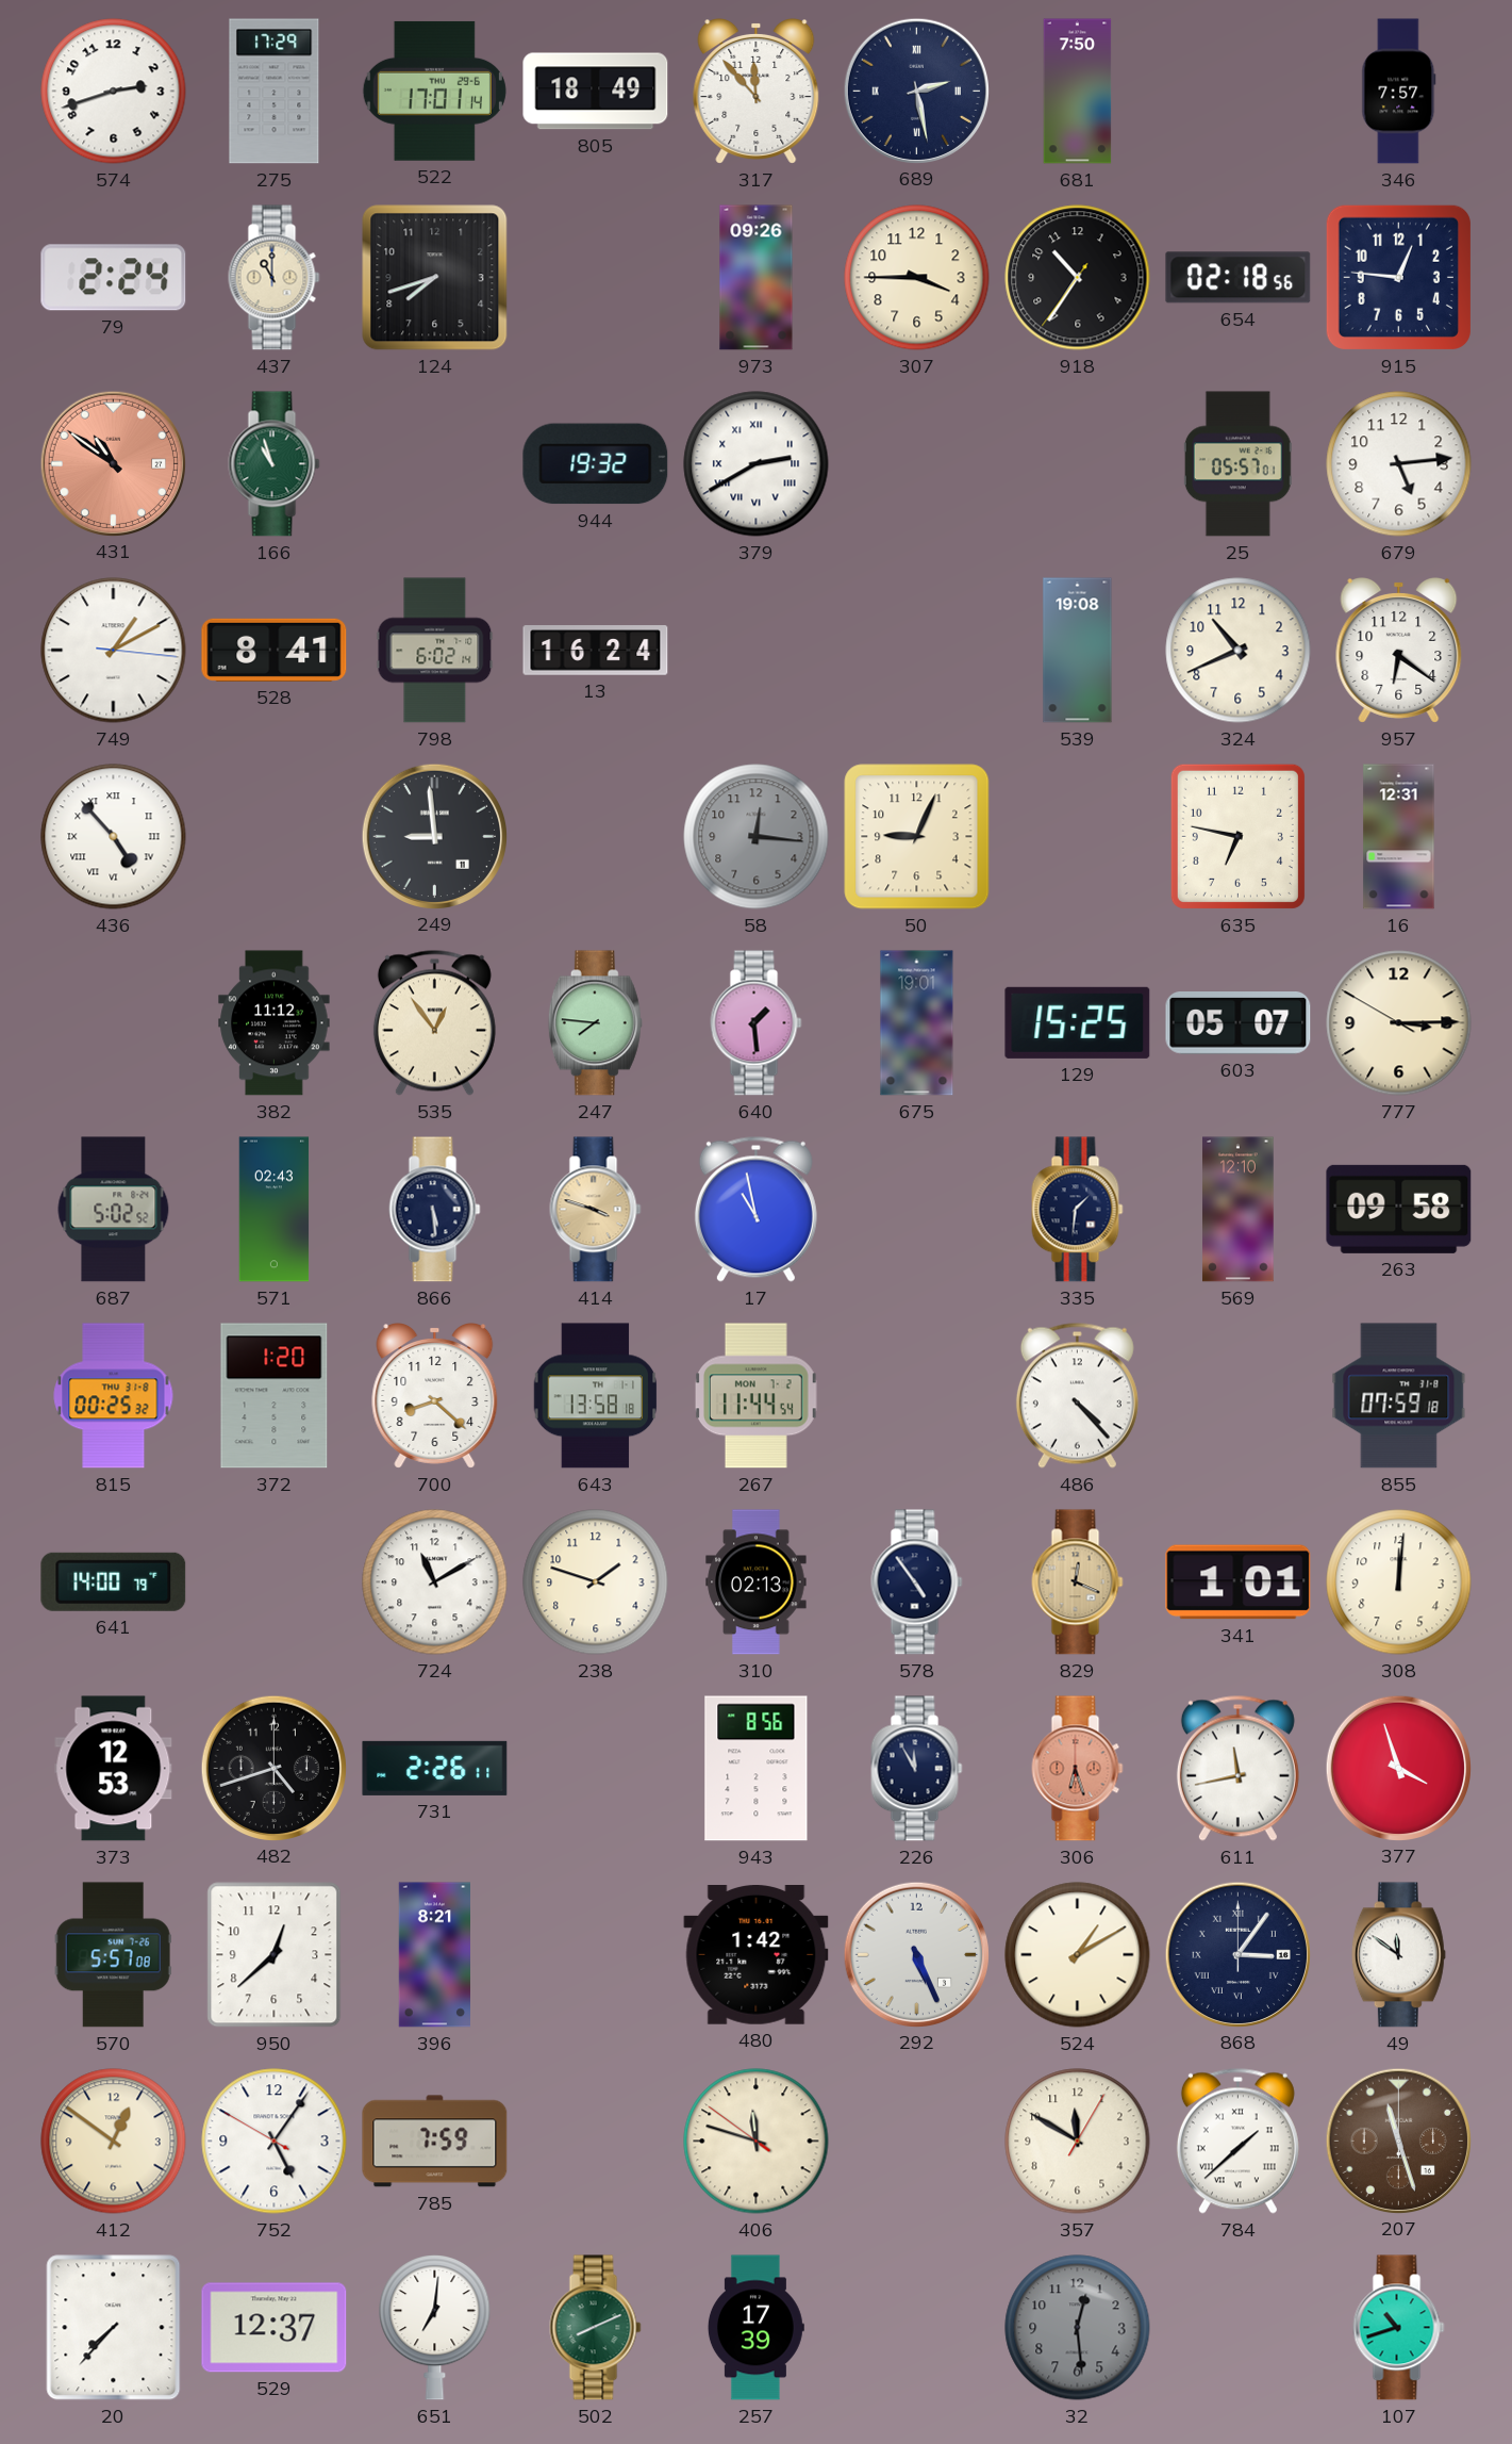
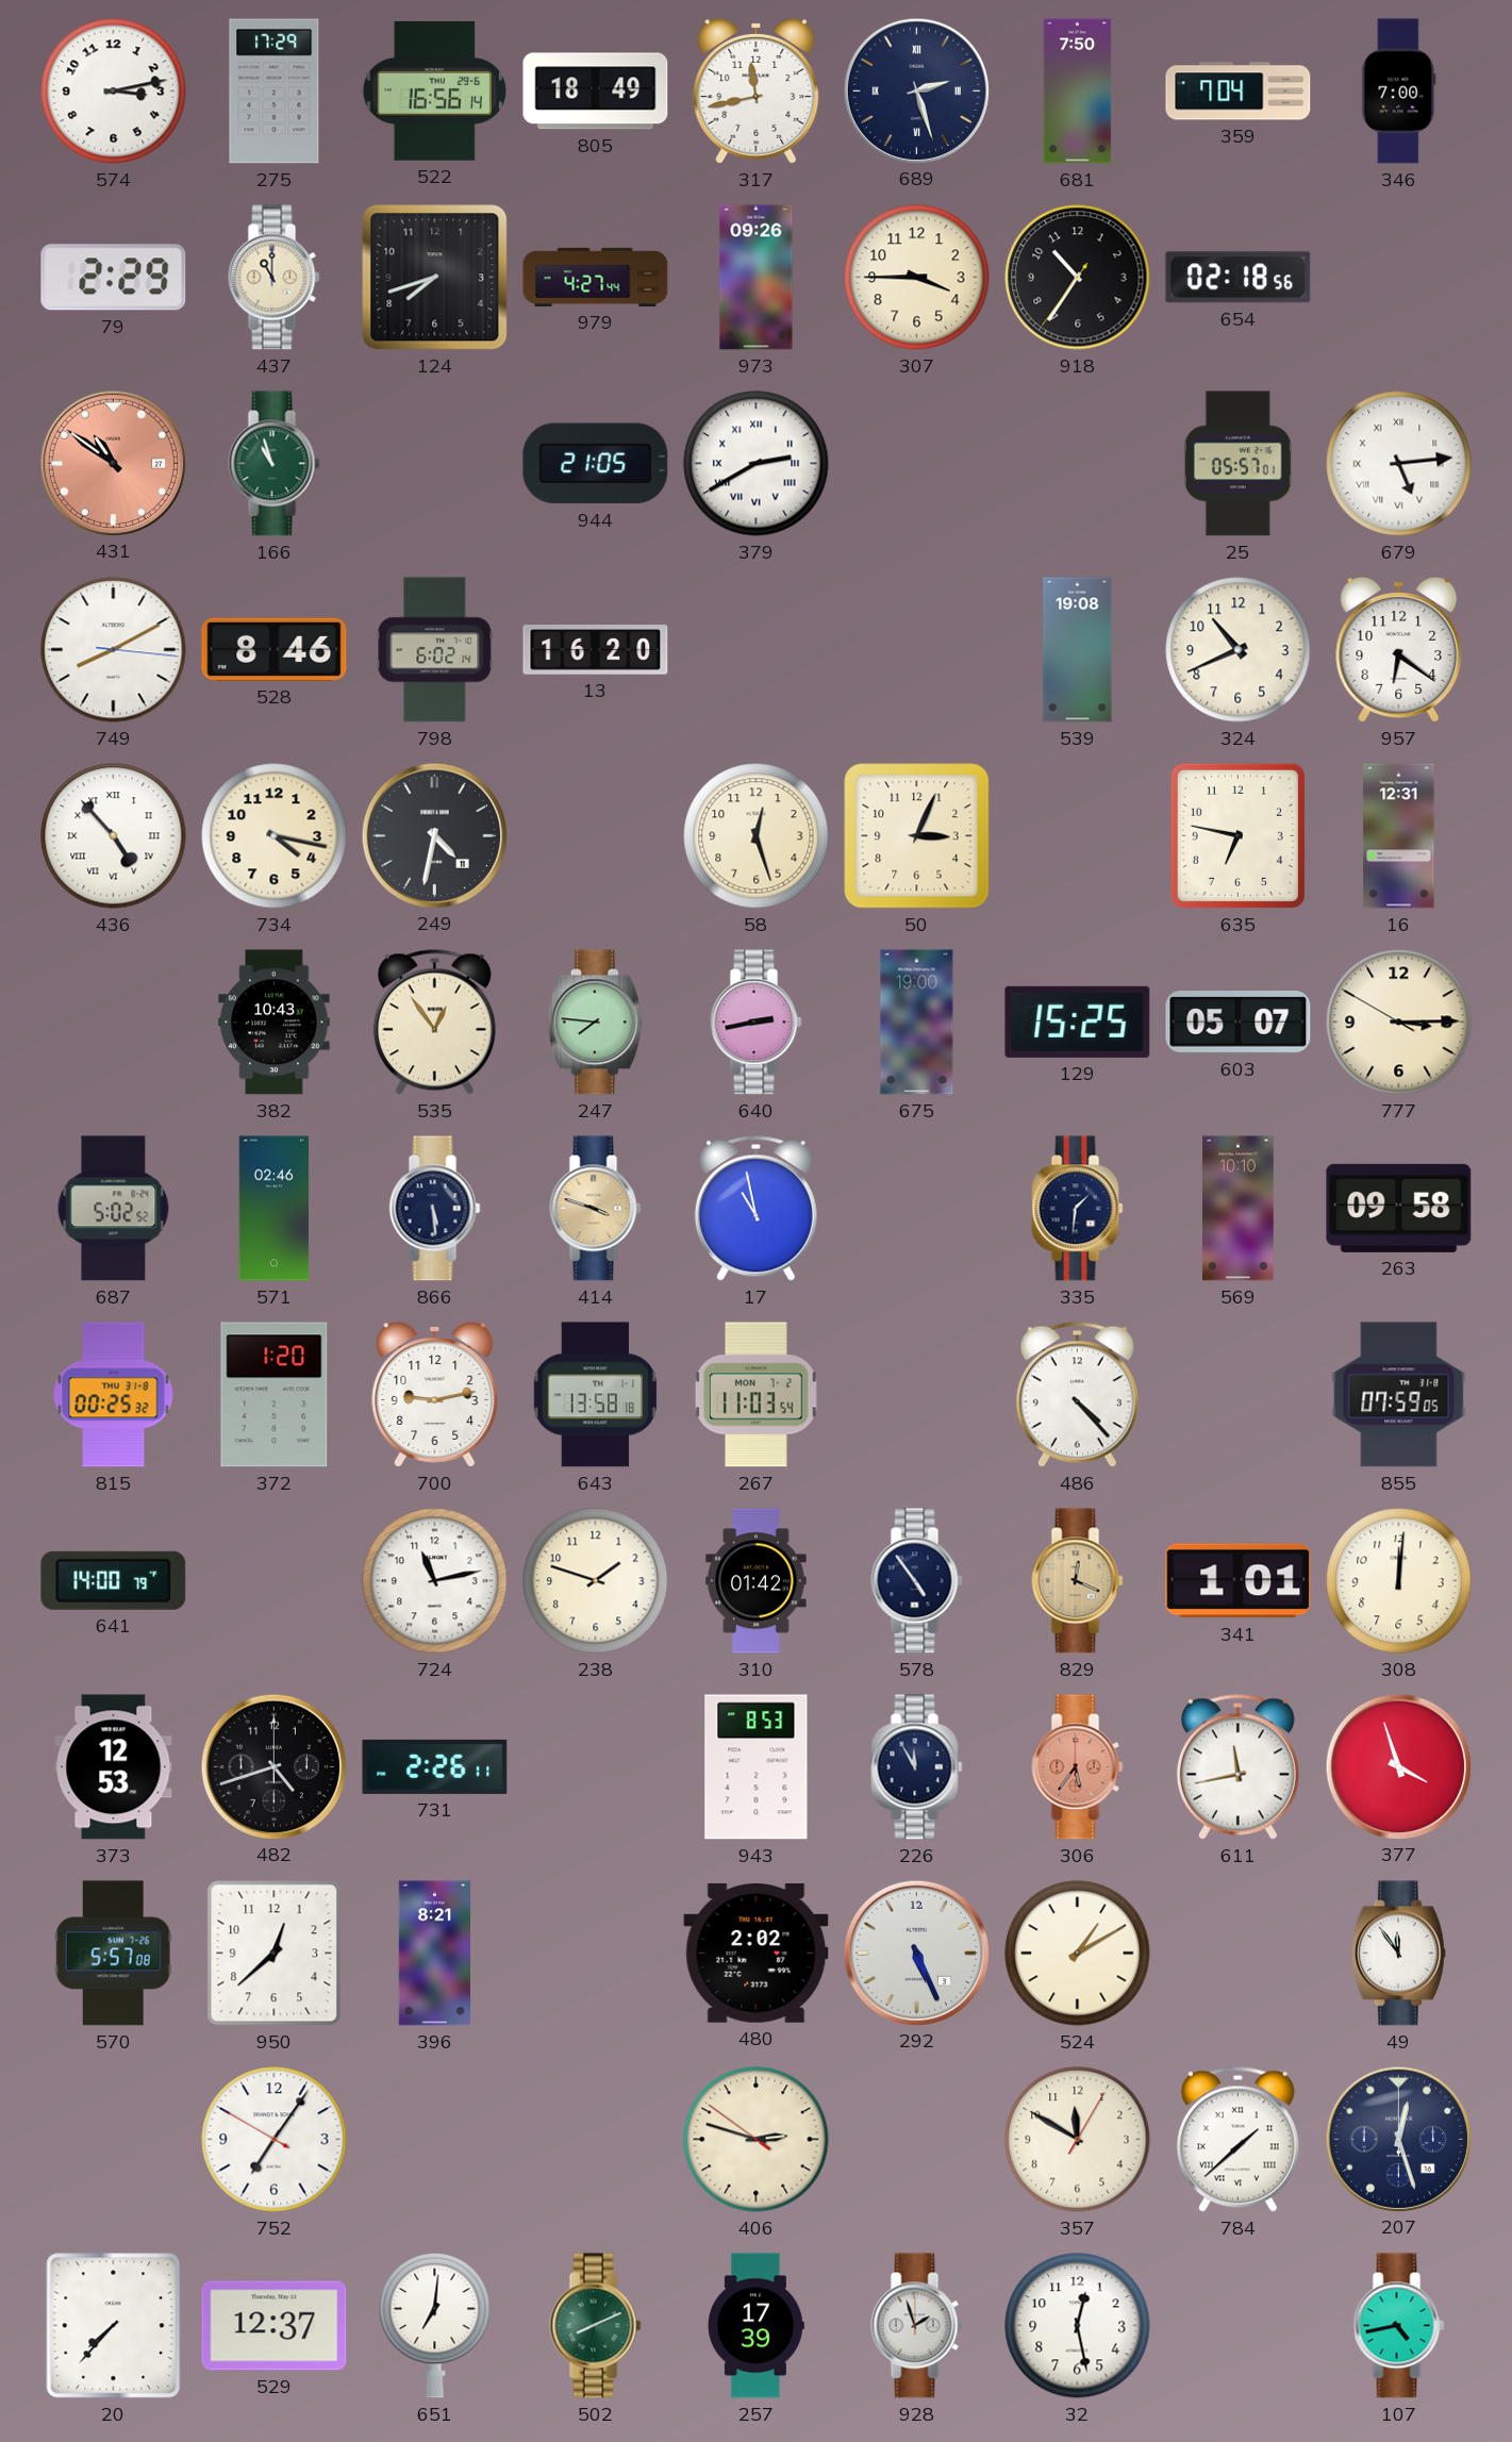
574: 2:42 -> 3:13 (114, 92)
522: 17:01 -> 16:56 (434, 90)
317: 11:53 -> 11:43 (757, 92)
689: 2:28 -> 2:27 (916, 90)
359: none -> 7:04 (1239, 92)
346: 7:57 -> 7:00 (1399, 92)
79: 2:24 -> 2:29 (114, 278)
979: none -> 4:27 (596, 277)
915: 12:46 -> none (1398, 277)
944: 19:32 -> 21:05 (596, 464)
679 numerals: Arabic -> Roman (1399, 464)
749: 1:10 -> 8:10 (114, 650)
528: 8:41 -> 8:46 (275, 649)
13: 16:24 -> 16:20 (596, 650)
734: none -> 4:17 (275, 836)
249: 8:59 -> 4:32 (434, 835)
58: 12:16 -> 12:27 (757, 836)
58 dial: grey -> cream (757, 836)
50: 9:04 -> 3:04 (917, 836)
382: 11:12 -> 10:43 (275, 1023)
640: 1:29 -> 2:43 (757, 1023)
675: 19:01 -> 19:00 (917, 1023)
571: 02:43 -> 02:46 (275, 1209)
569: 12:10 -> 10:10 (1239, 1209)
700: 8:22 -> 9:13 (435, 1395)
267: 11:44 -> 11:03 (755, 1395)
855: 07:59:18 -> 07:59:05 (1399, 1395)
724: 11:10 -> 11:13 (435, 1581)
310: 02:13 -> 01:42 (757, 1581)
943: 8:56 -> 8:53 (757, 1767)
306: 6:27 -> 5:36 (1078, 1767)
480: 1:42 -> 2:02 (757, 1954)
868: 3:06 -> none (1237, 1954)
49: 11:51 -> 11:54 (1398, 1954)
412: 12:51 -> none (114, 2142)
752: 5:05 -> 7:05 (275, 2140)
785: 7:59 -> none (435, 2142)
406: 11:47 -> 2:47 (757, 2140)
207: 11:27 -> 12:27 (1398, 2139)
207 dial: brown -> navy (1398, 2139)
928: none -> 1:57 (917, 2326)
32: 12:29 -> 12:28 (1078, 2326)
32 dial: grey -> white (1078, 2326)
107: 10:42 -> 4:43 (1399, 2326)
